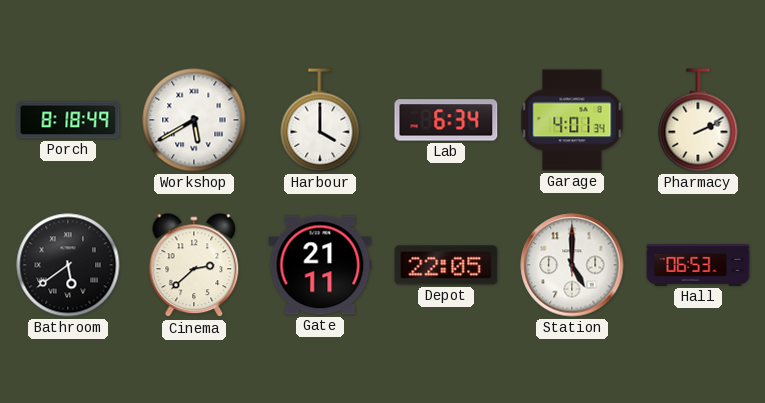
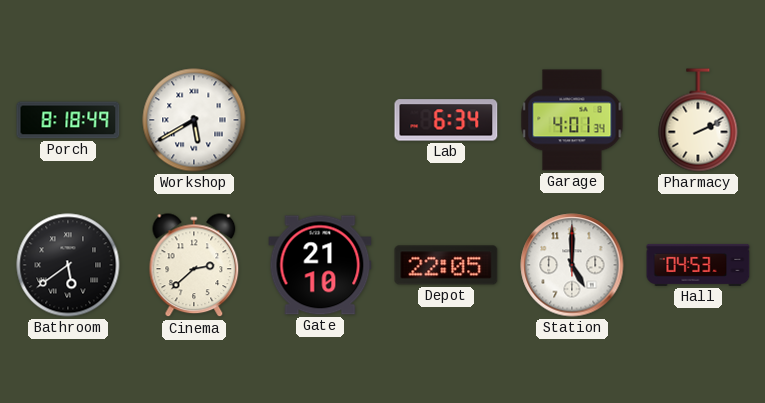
Harbour: 4:00 -> none (320, 120)
Gate: 21:11 -> 21:10 (320, 265)
Hall: 06:53 -> 04:53 (698, 265)
